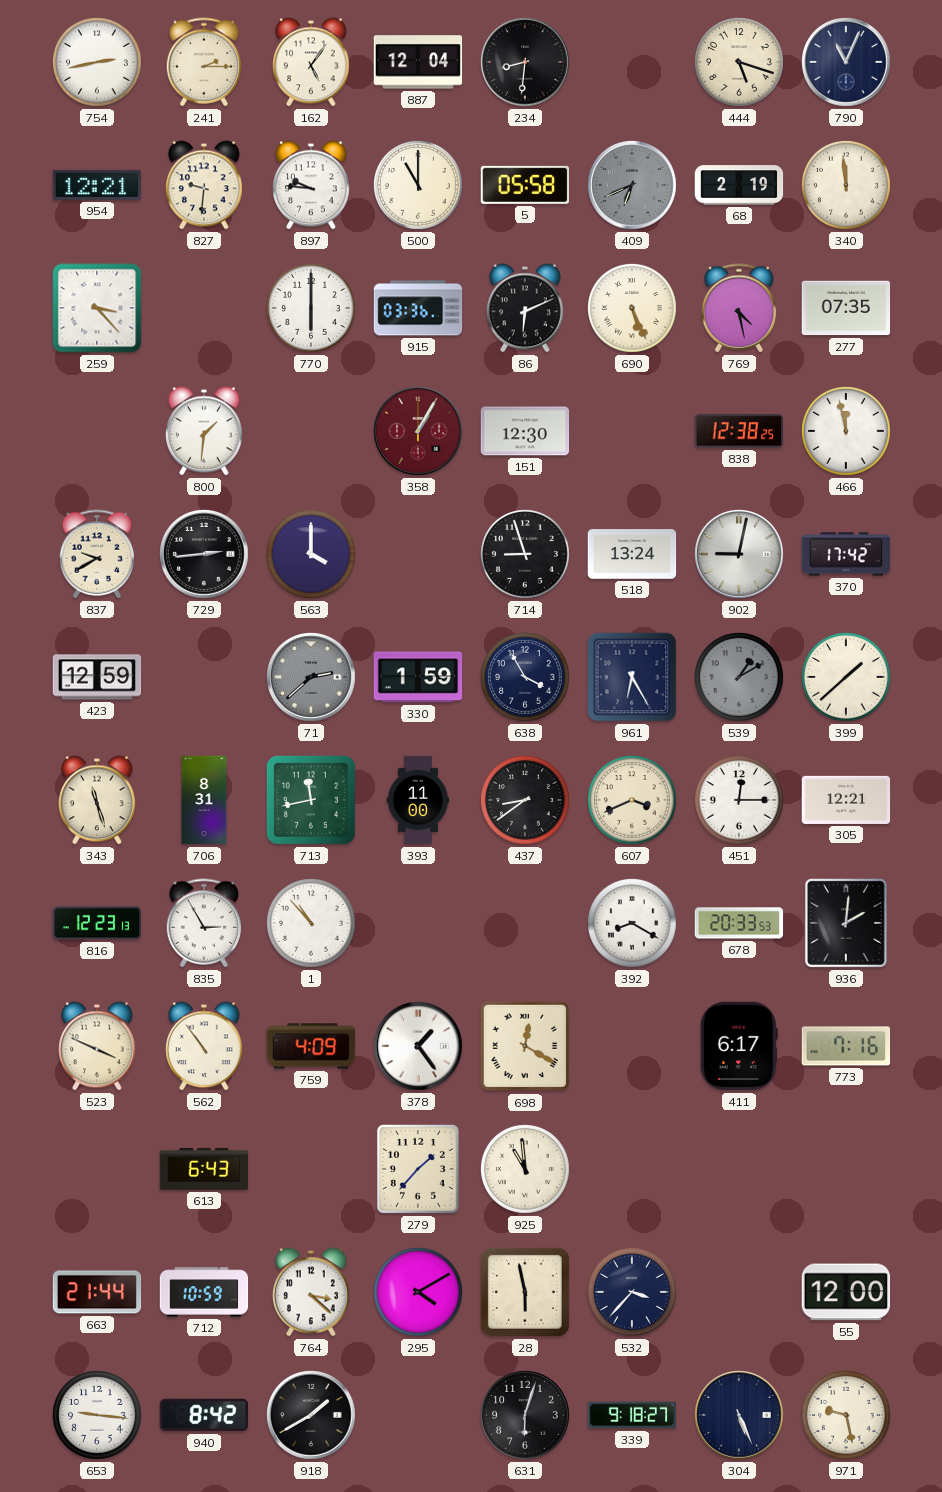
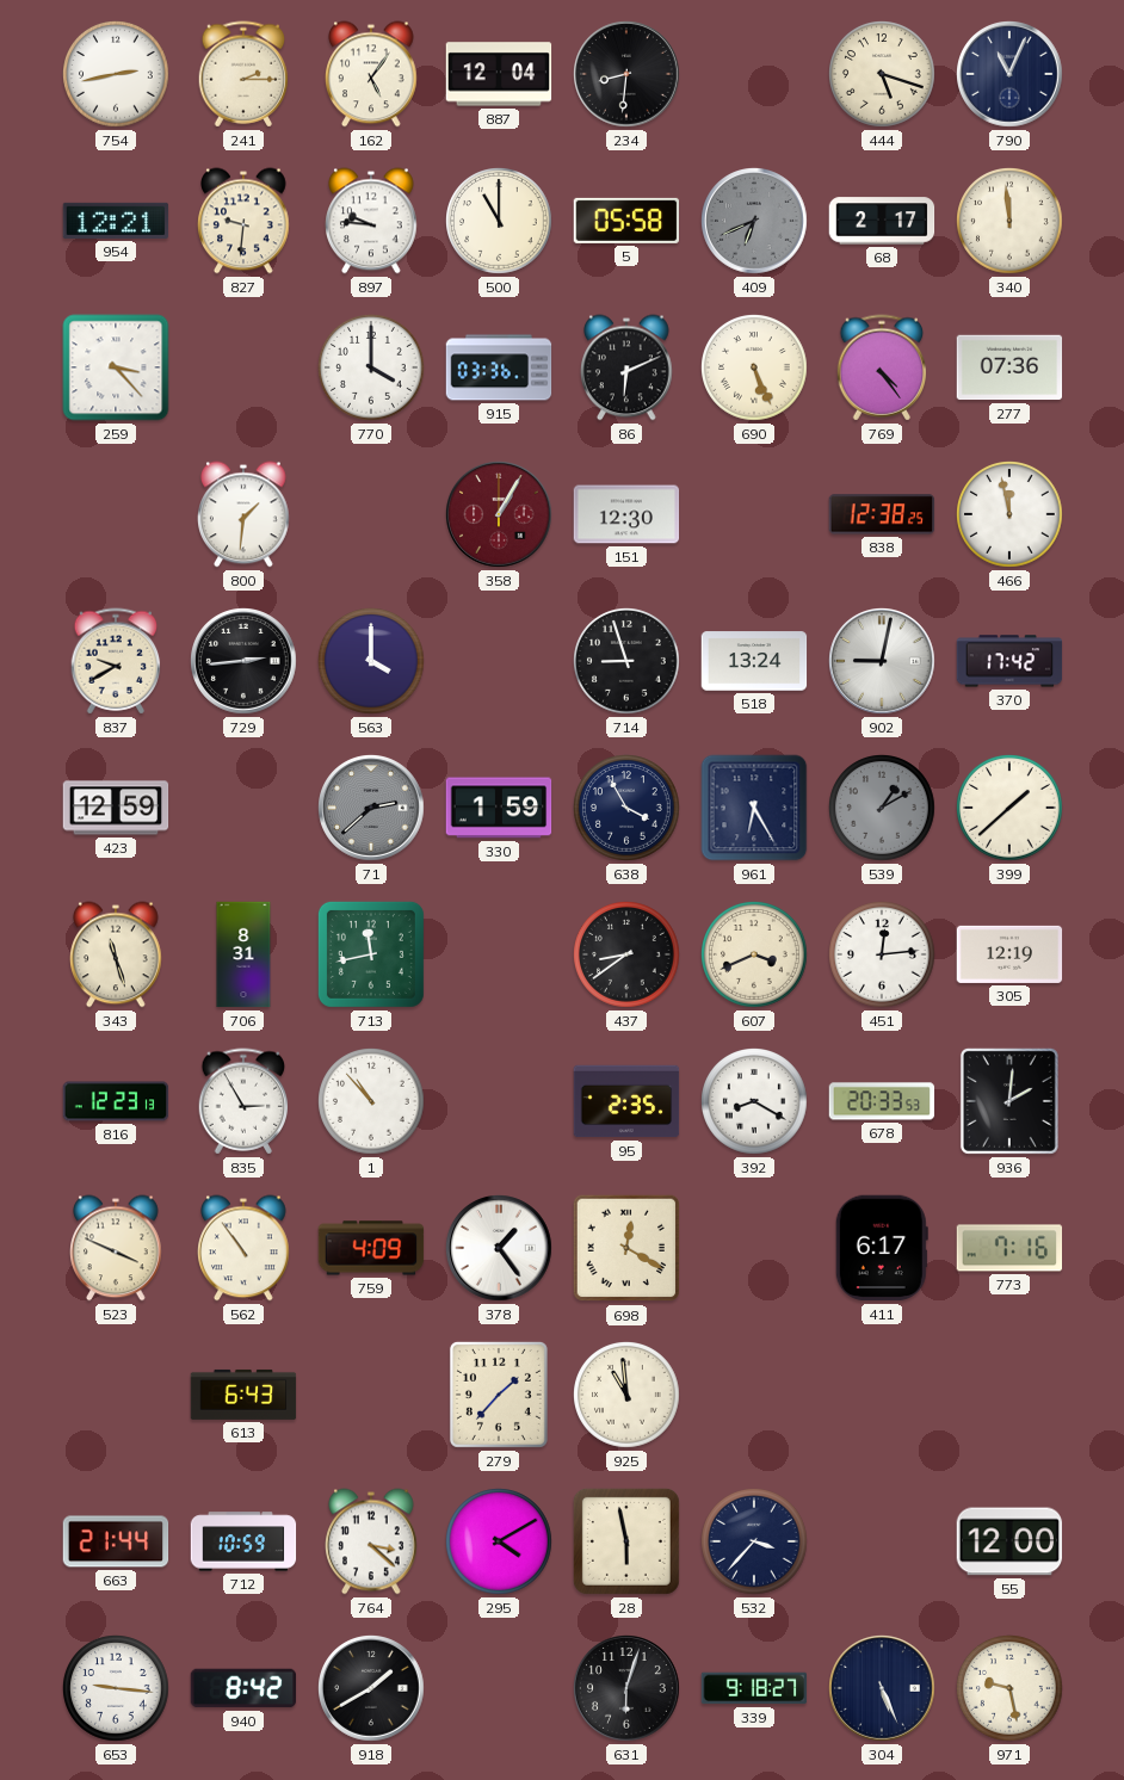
68: 2:19 -> 2:17 (882, 221)
770: 6:00 -> 4:00 (372, 369)
769: 4:28 -> 4:24 (882, 367)
277: 07:35 -> 07:36 (1009, 367)
393: 11:00 -> none (418, 800)
451: 12:15 -> 12:14 (883, 956)
305: 12:21 -> 12:19 (1009, 954)
95: none -> 2:35 (626, 1101)
